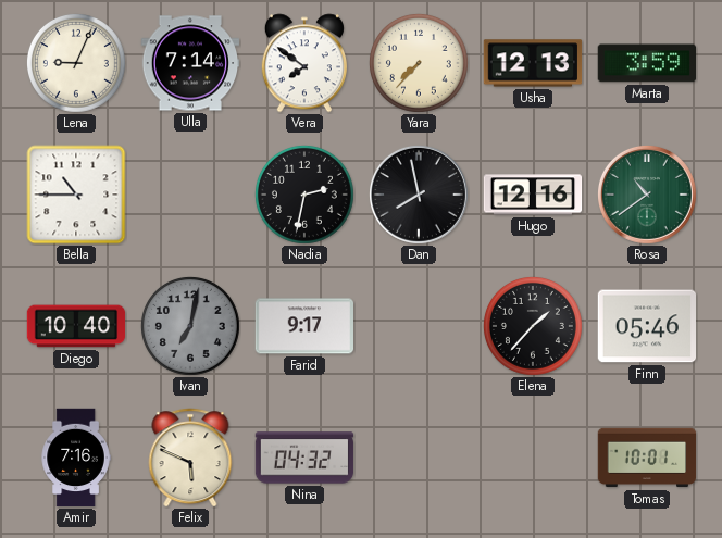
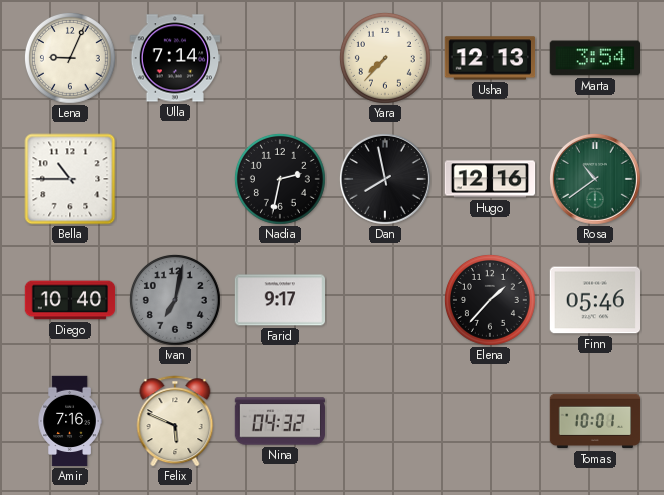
Vera: 7:51 -> none (304, 63)
Marta: 3:59 -> 3:54 (594, 58)
